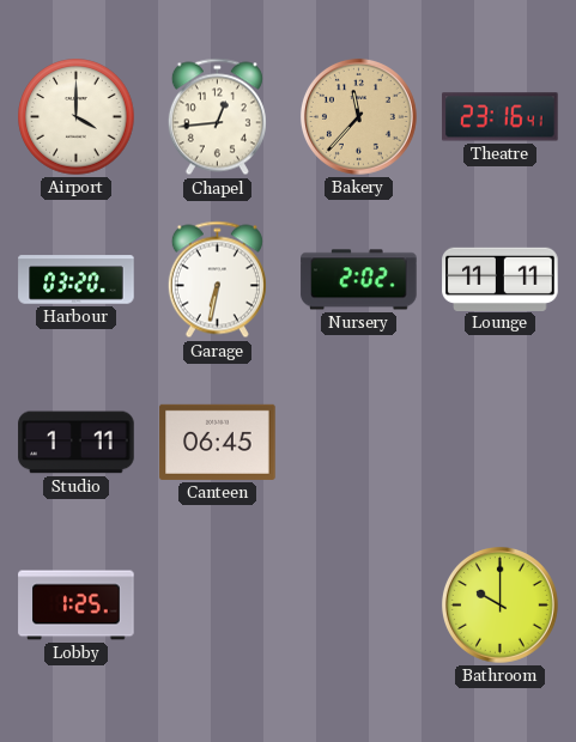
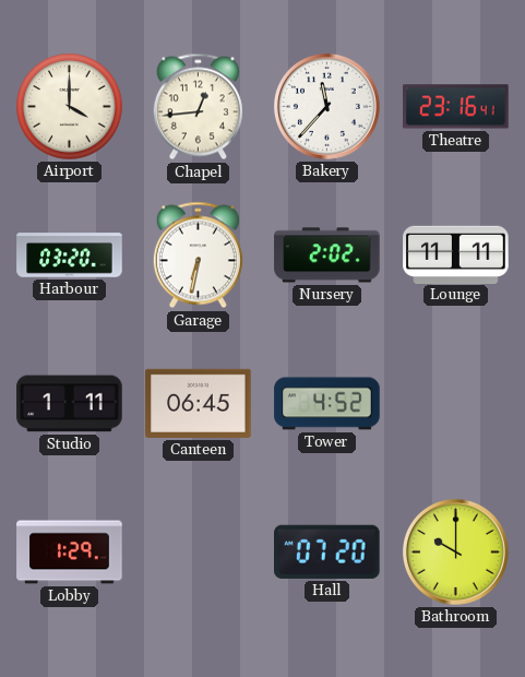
Bakery dial: champagne -> white (326, 106)
Tower: none -> 4:52 (327, 404)
Lobby: 1:25 -> 1:29 (70, 553)
Hall: none -> 07:20 (327, 551)
